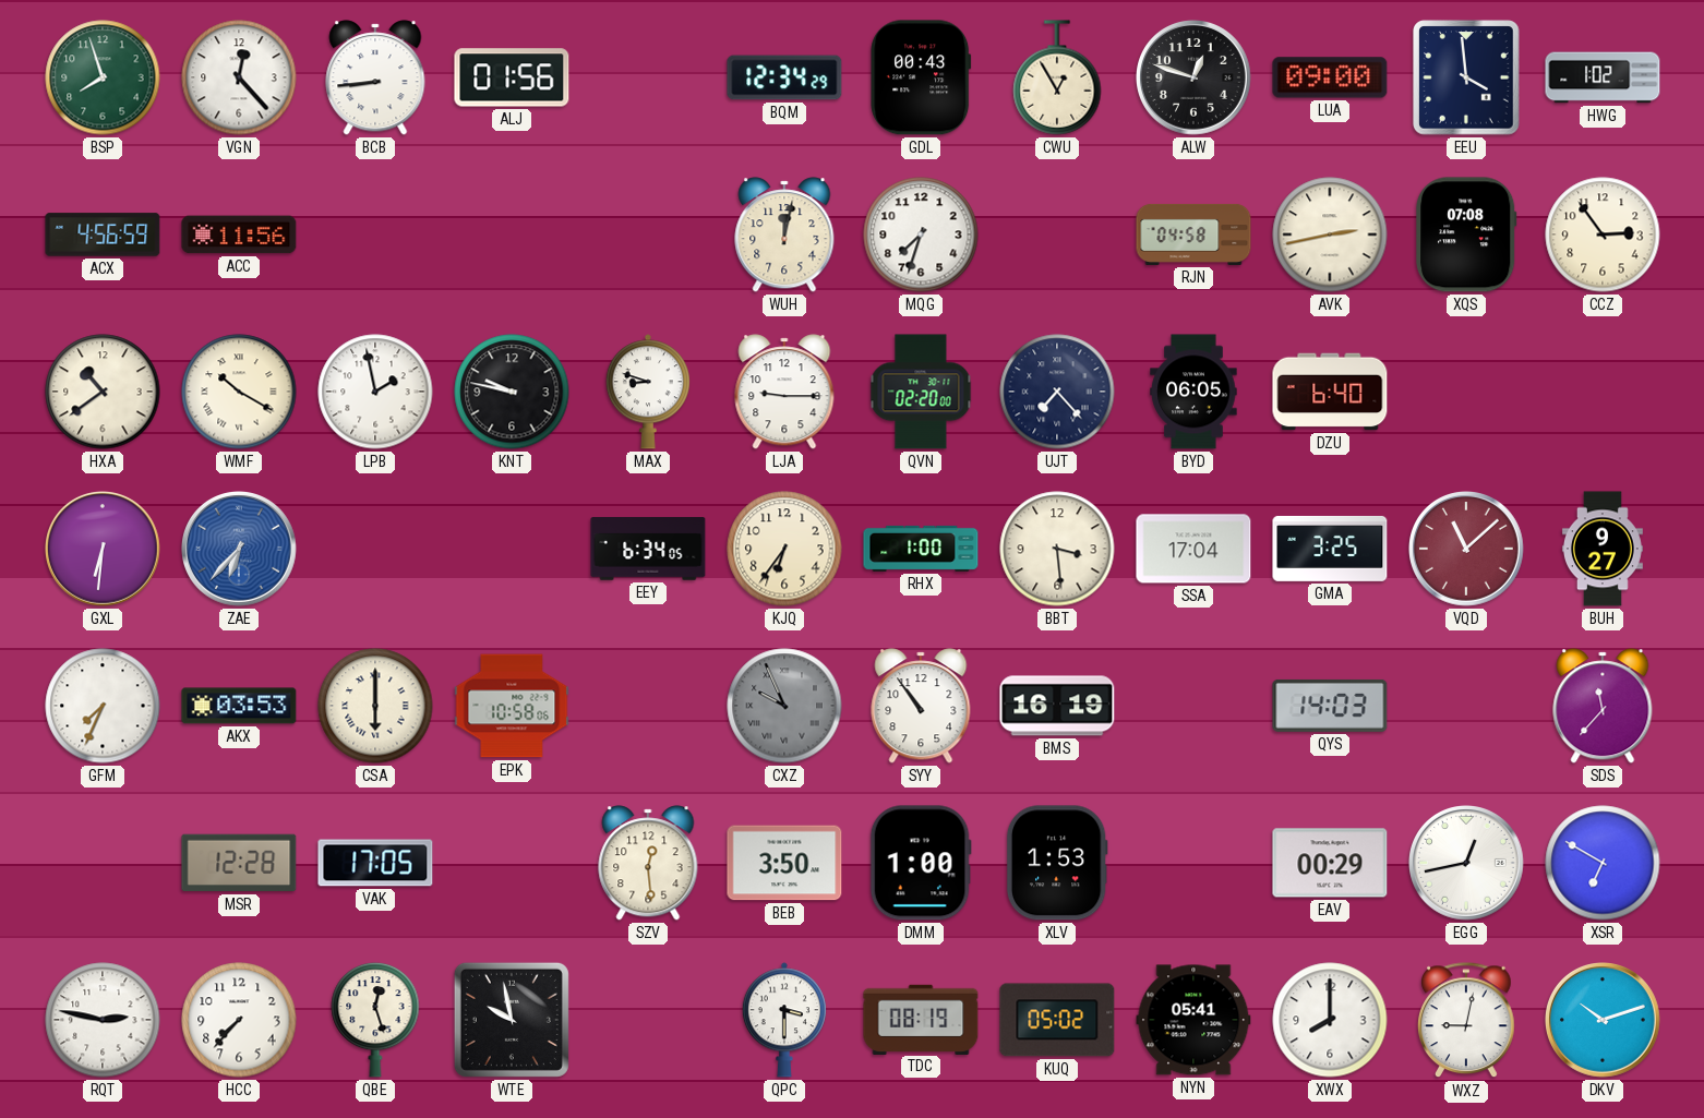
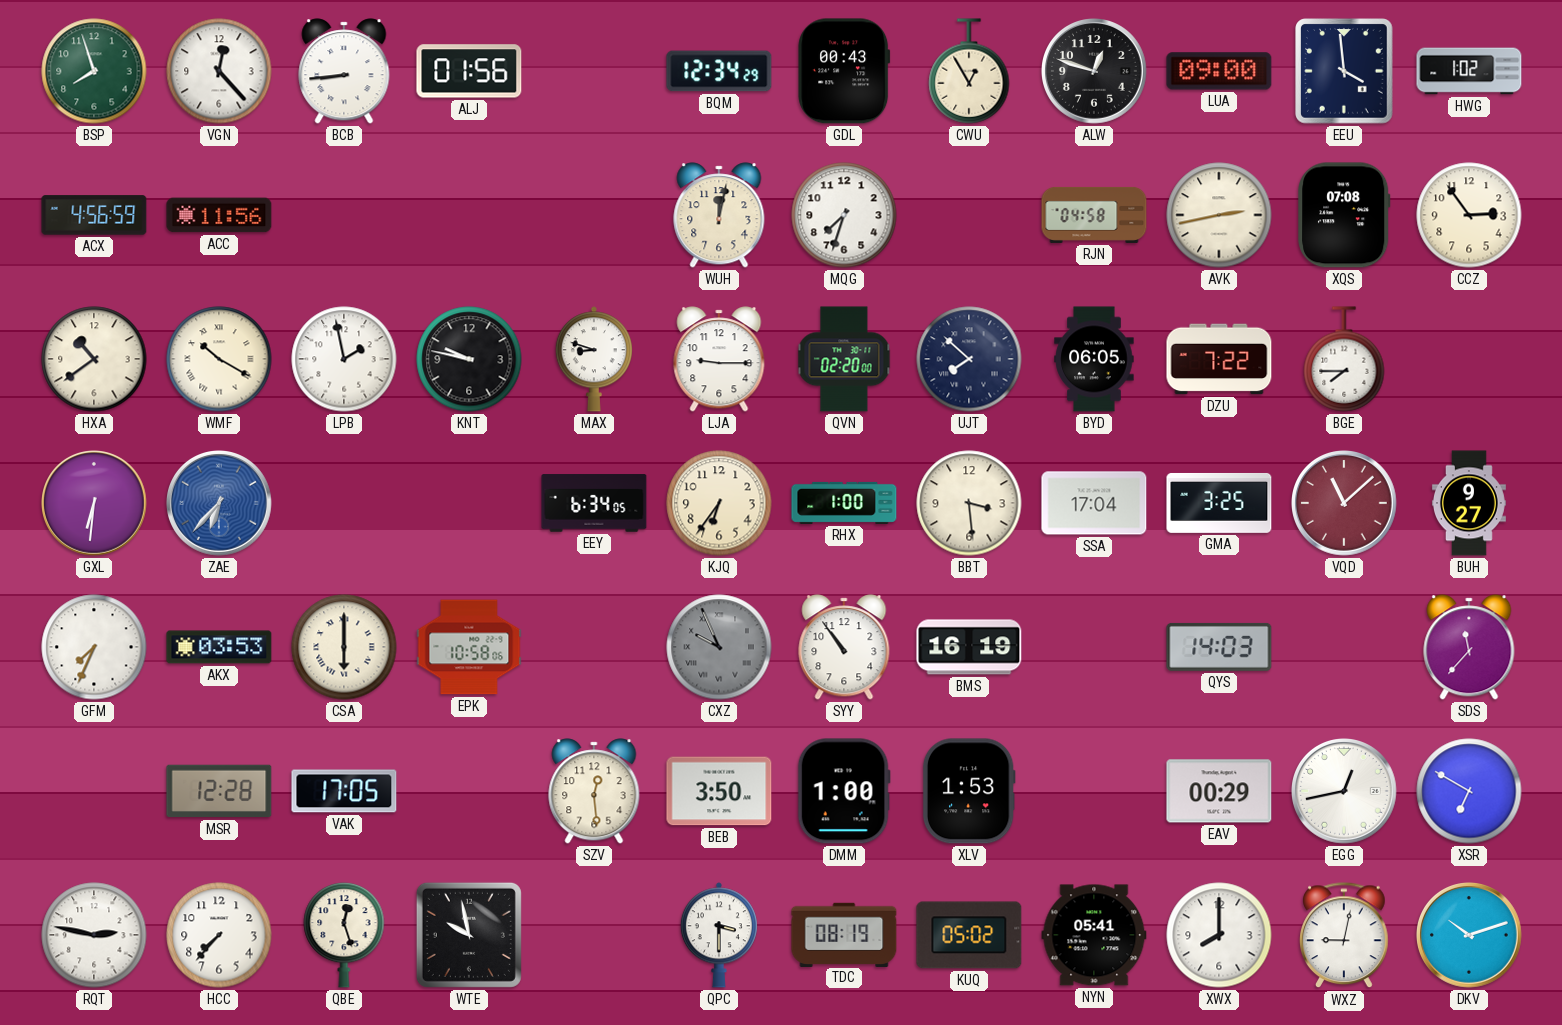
UJT: 7:23 -> 7:52 (969, 359)
DZU: 6:40 -> 7:22 (1219, 359)
BGE: none -> 7:45 (1344, 359)
